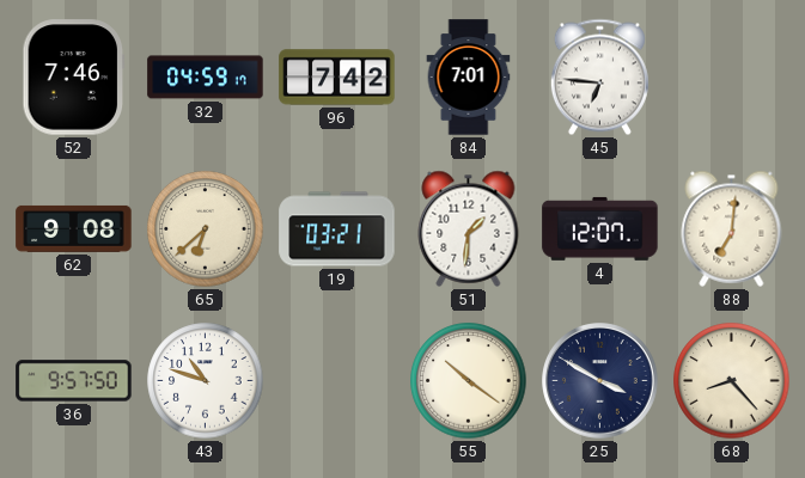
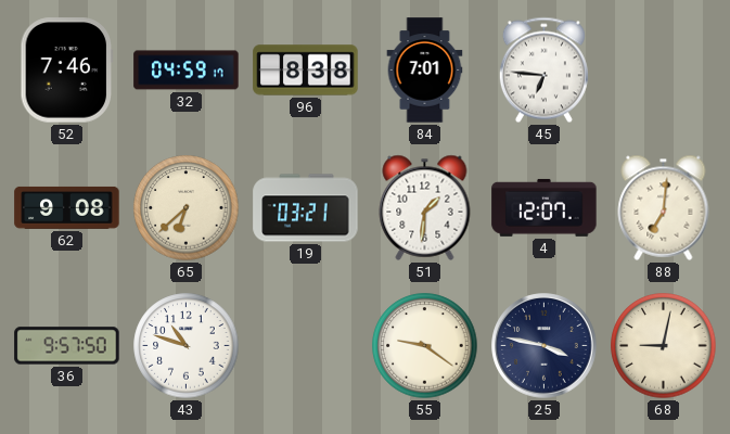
96: 7:42 -> 8:38 (306, 71)
55: 10:21 -> 9:21 (425, 346)
25: 3:50 -> 3:47 (545, 346)
68: 8:23 -> 9:02 (664, 346)
